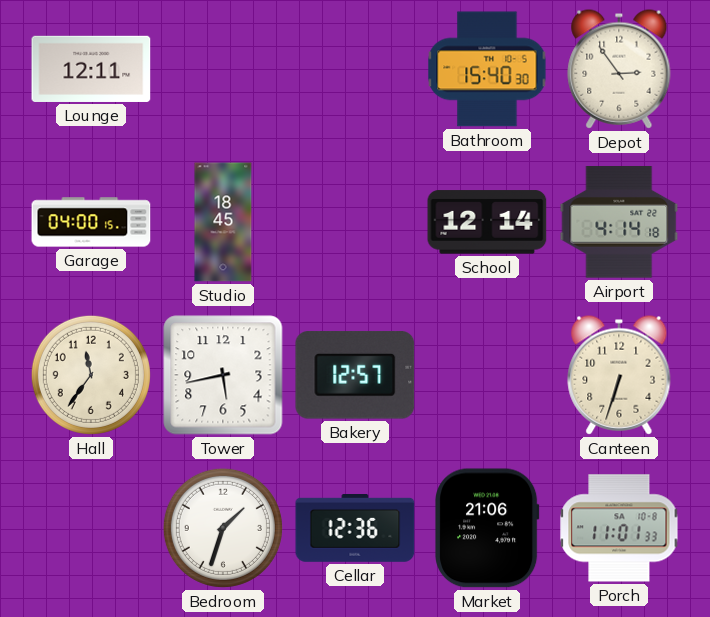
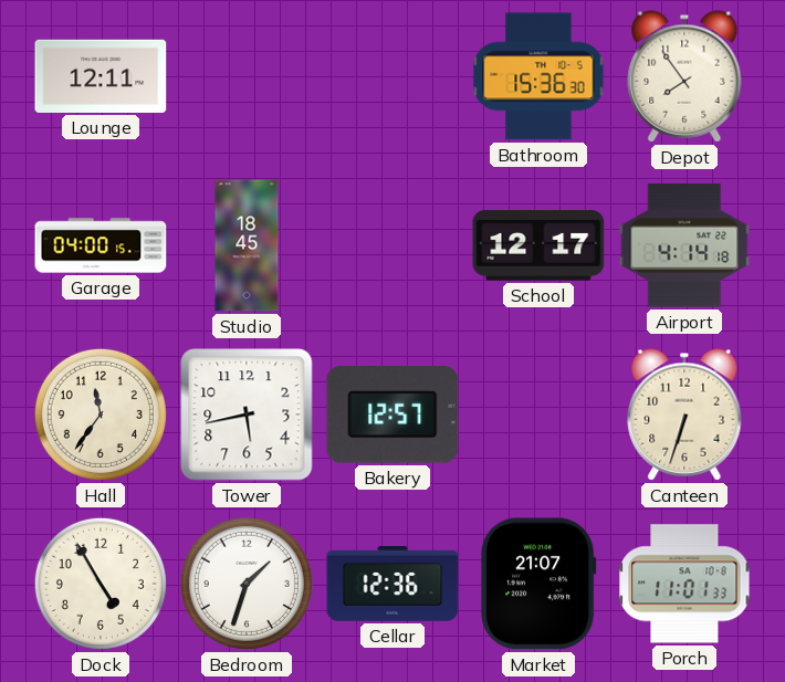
Bathroom: 15:40 -> 15:36 (538, 76)
Depot: 2:54 -> 7:54 (684, 76)
School: 12:14 -> 12:17 (538, 245)
Dock: none -> 4:55 (101, 584)
Market: 21:06 -> 21:07 (540, 584)
